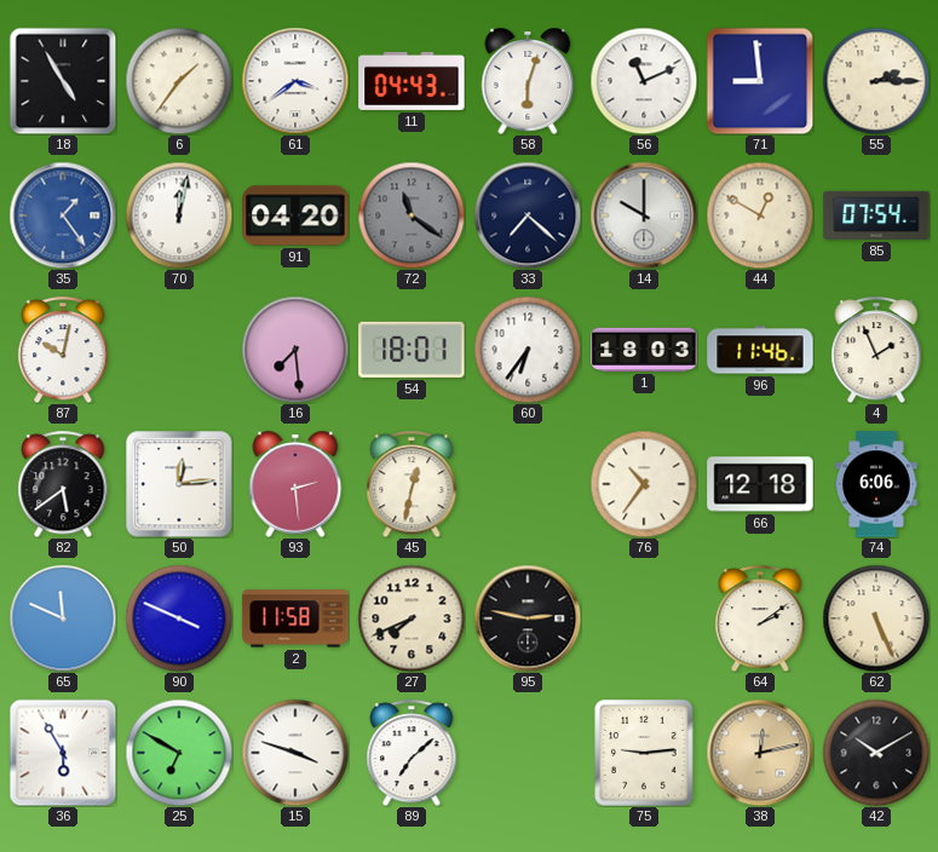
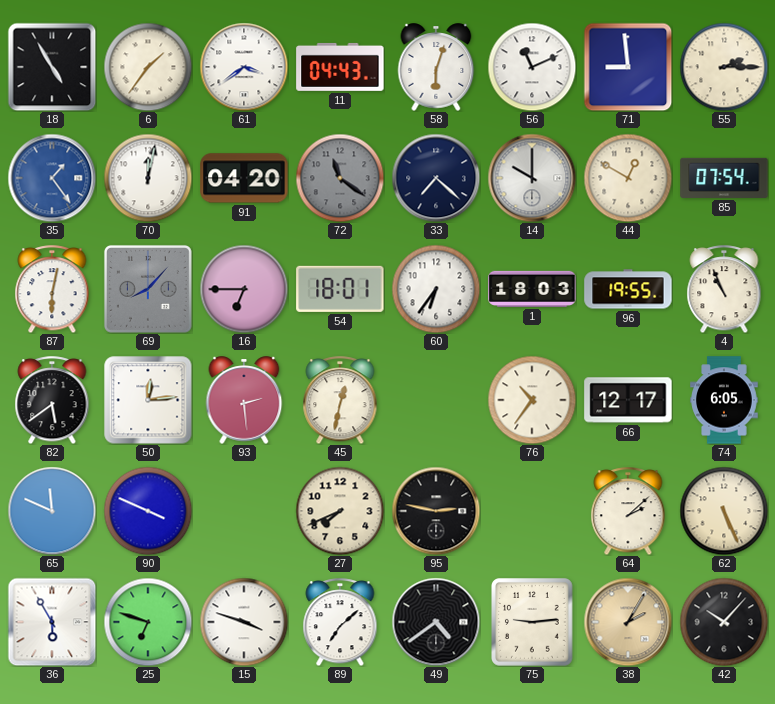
87: 10:02 -> 6:02 (52, 289)
69: none -> 8:07 (148, 289)
16: 7:29 -> 6:45 (244, 289)
96: 11:46 -> 19:55 (628, 289)
4: 1:56 -> 10:56 (724, 289)
66: 12:18 -> 12:17 (628, 400)
74: 6:06 -> 6:05 (724, 400)
2: 11:58 -> none (295, 618)
64: 2:09 -> 2:08 (628, 511)
25: 6:50 -> 6:48 (148, 622)
49: none -> 4:39 (436, 622)
38: 12:13 -> 2:05 (628, 622)
42: 10:10 -> 10:07 (724, 622)
